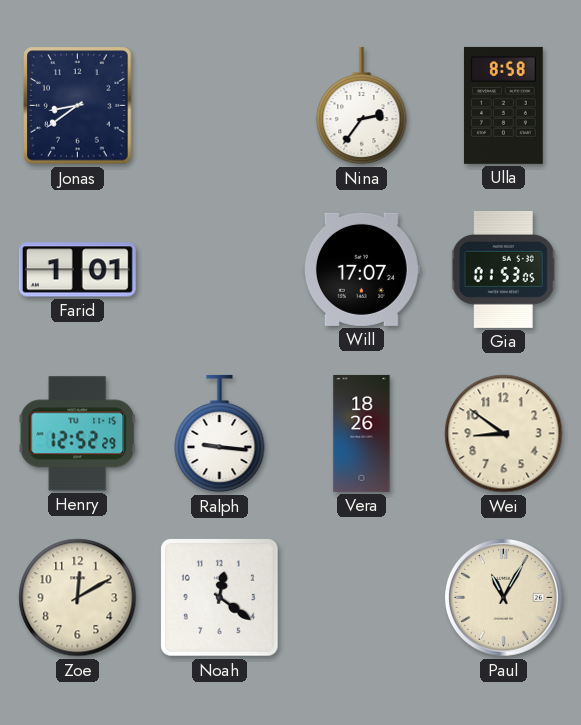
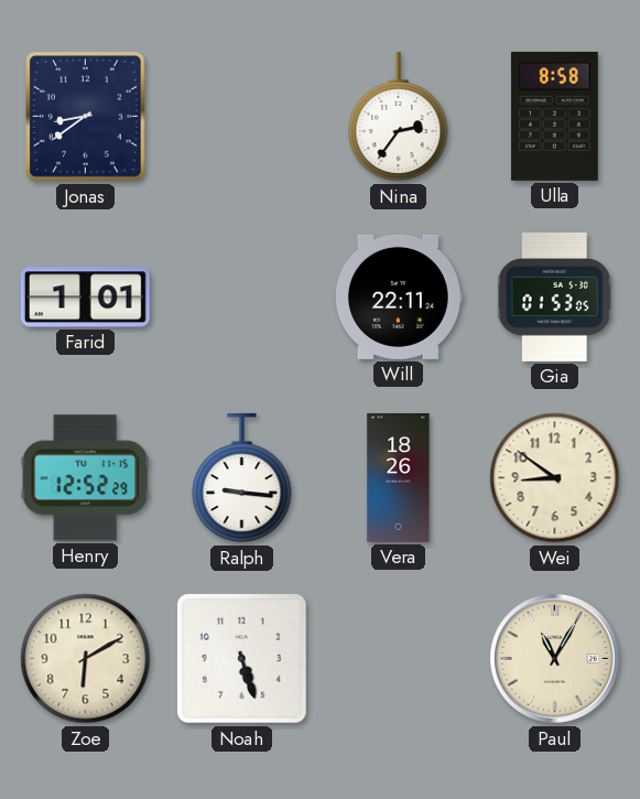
Will: 17:07 -> 22:11 (398, 296)
Zoe: 12:10 -> 6:10 (86, 659)
Noah: 12:21 -> 5:27 (242, 659)
